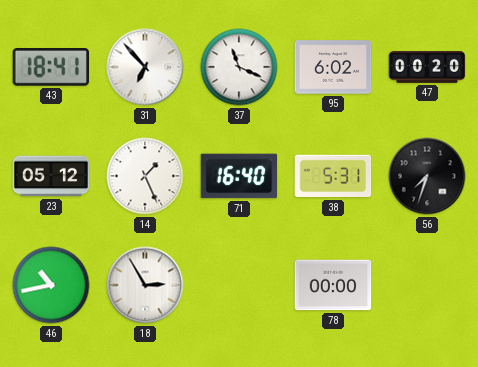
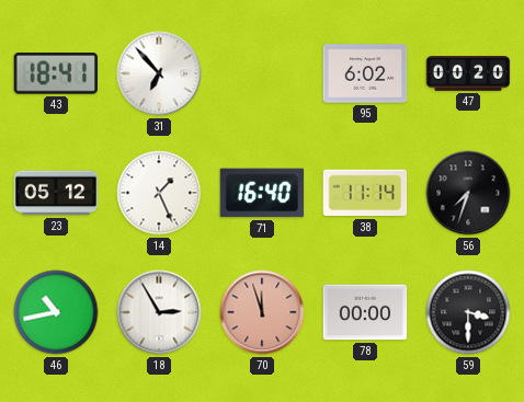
37: 11:19 -> none (239, 67)
38: 5:31 -> 11:14 (365, 193)
70: none -> 11:57 (262, 312)
59: none -> 3:30 (468, 312)
